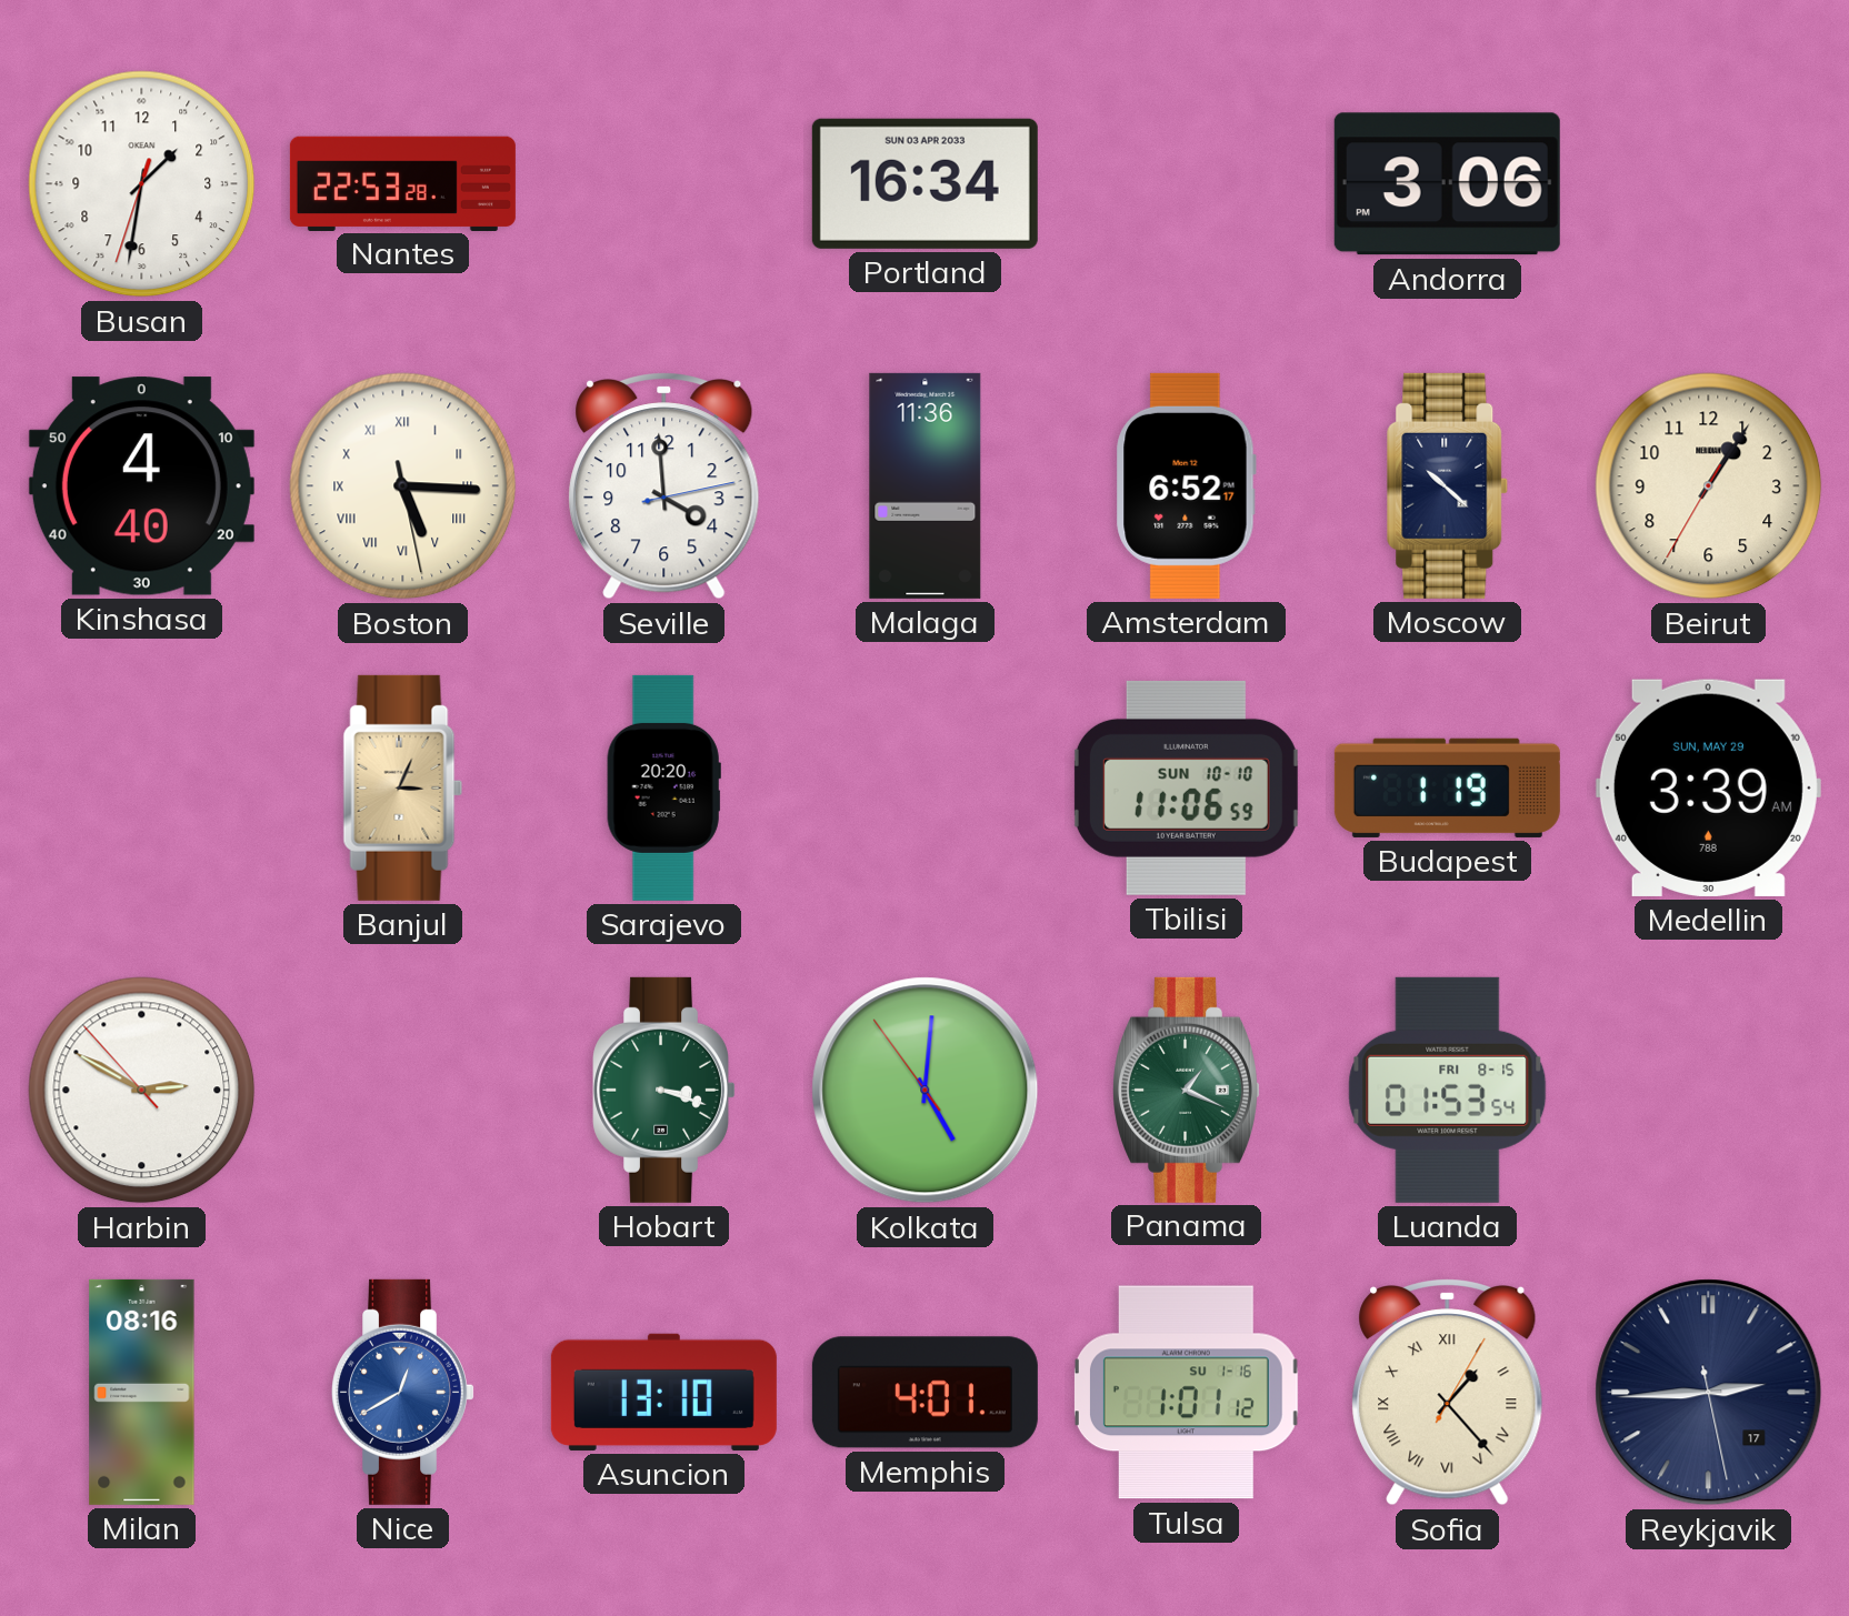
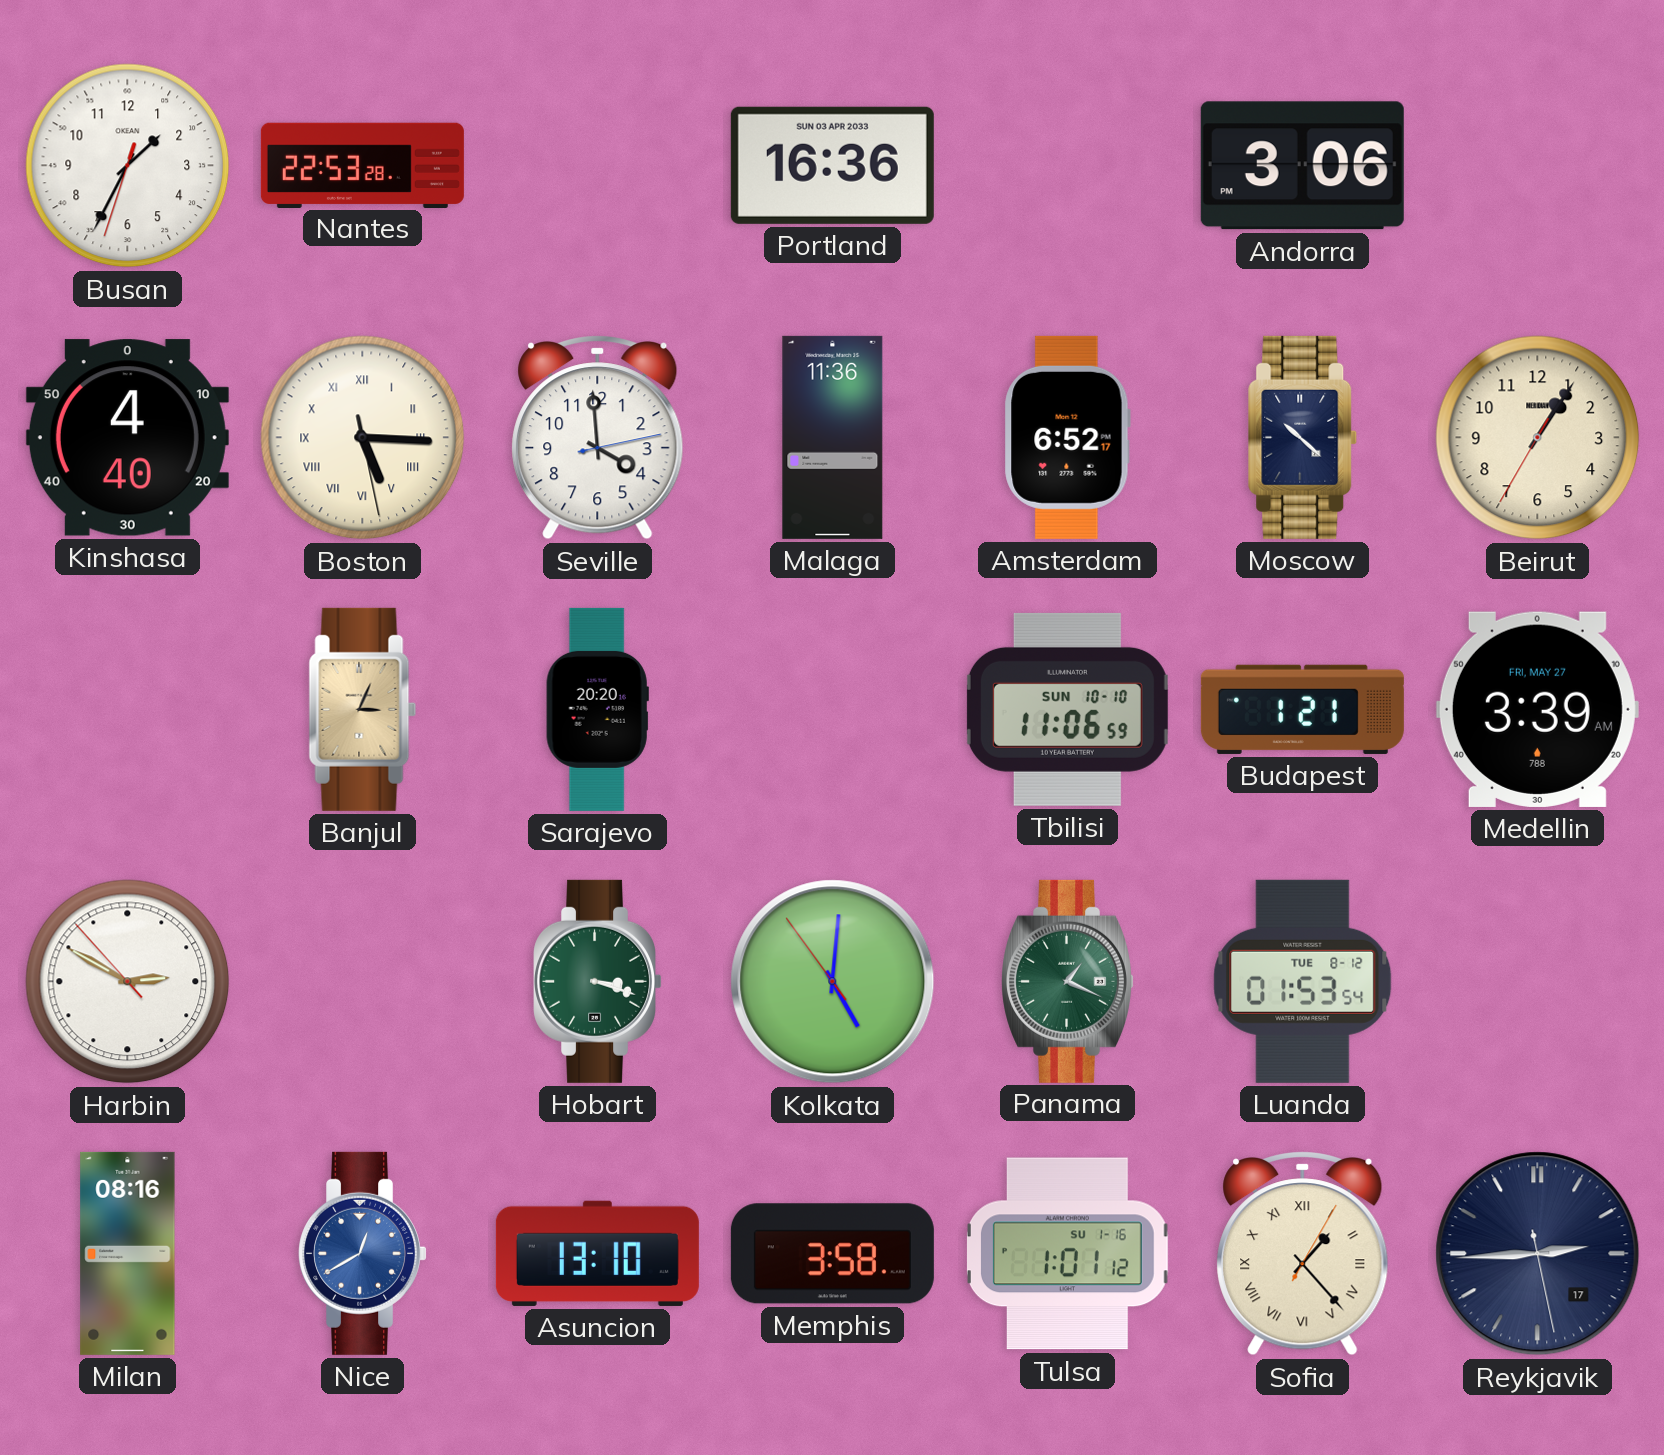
Busan: 1:31 -> 1:34 (128, 166)
Portland: 16:34 -> 16:36 (832, 165)
Budapest: 1:19 -> 1:21 (1302, 709)
Medellin date: SUN, MAY 29 -> FRI, MAY 27 (1537, 709)
Luanda date: FRI 8-15 -> TUE 8-12 (1303, 981)
Memphis: 4:01 -> 3:58 (832, 1254)
